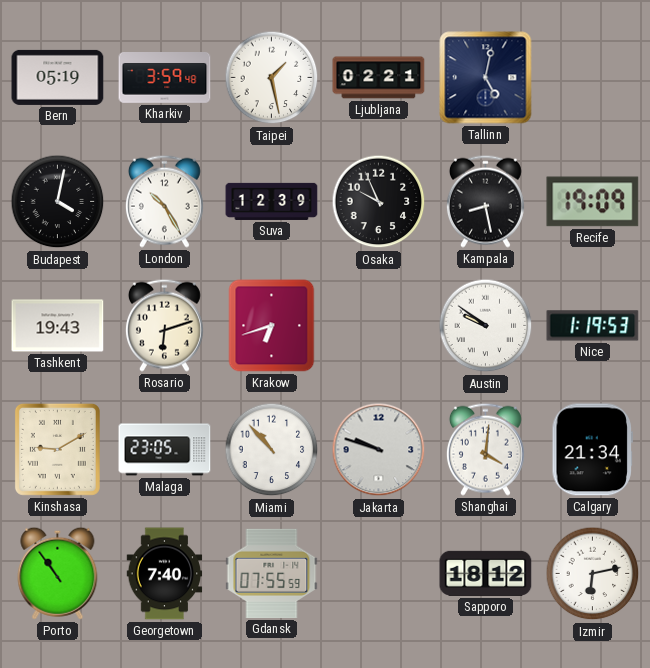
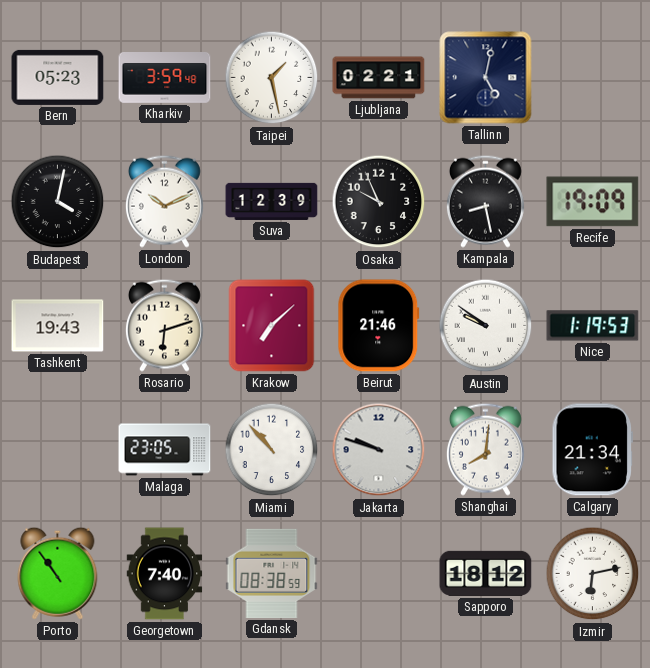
Bern: 05:19 -> 05:23 (58, 77)
London: 10:25 -> 10:11 (164, 201)
Krakow: 6:42 -> 7:08 (272, 326)
Beirut: none -> 21:46 (379, 326)
Kinshasa: 9:10 -> none (57, 449)
Shanghai: 4:01 -> 8:01 (485, 449)
Gdansk: 07:55 -> 08:38 (272, 573)
